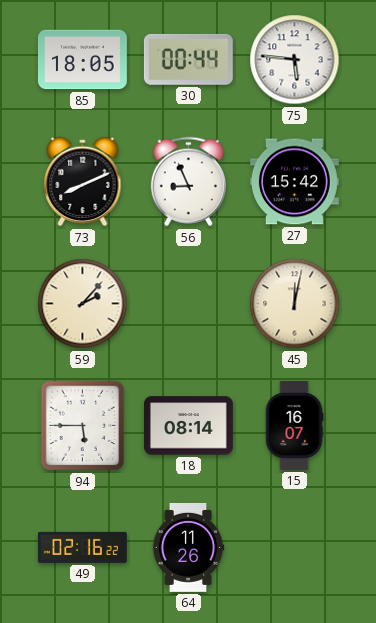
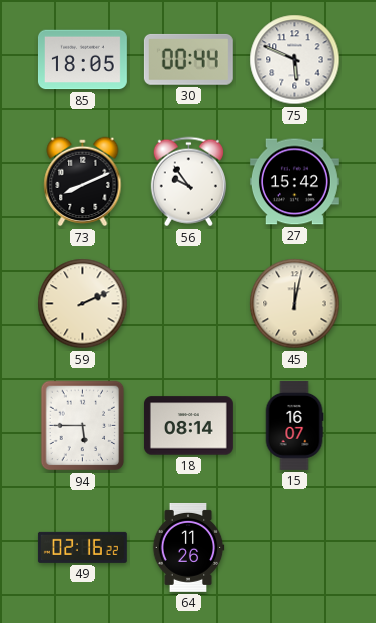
75: 5:46 -> 5:49 (295, 60)
56: 8:56 -> 9:54 (188, 182)
59: 2:07 -> 2:11 (83, 304)
